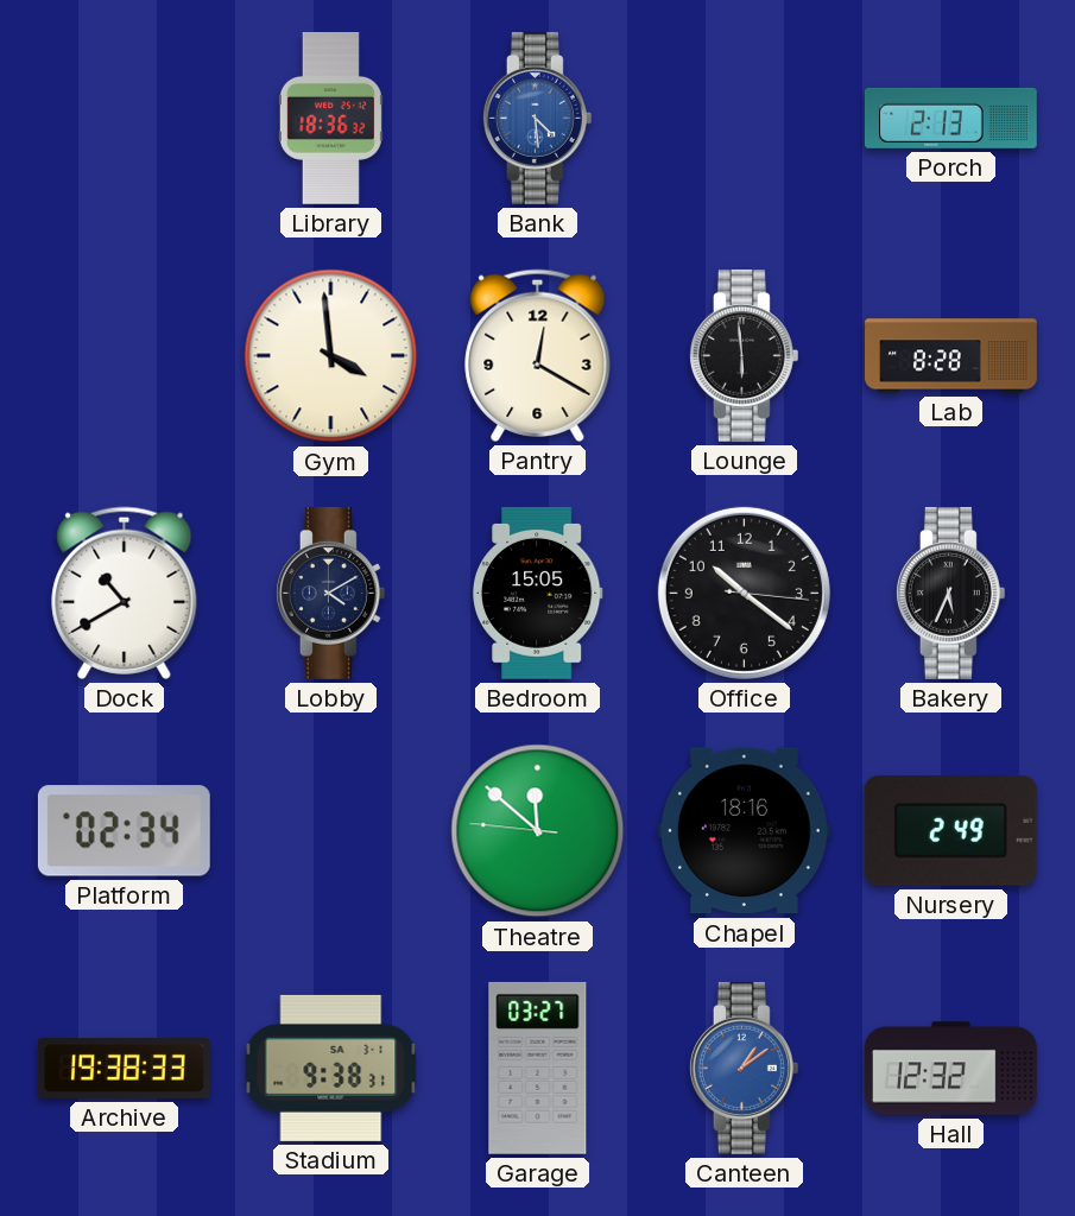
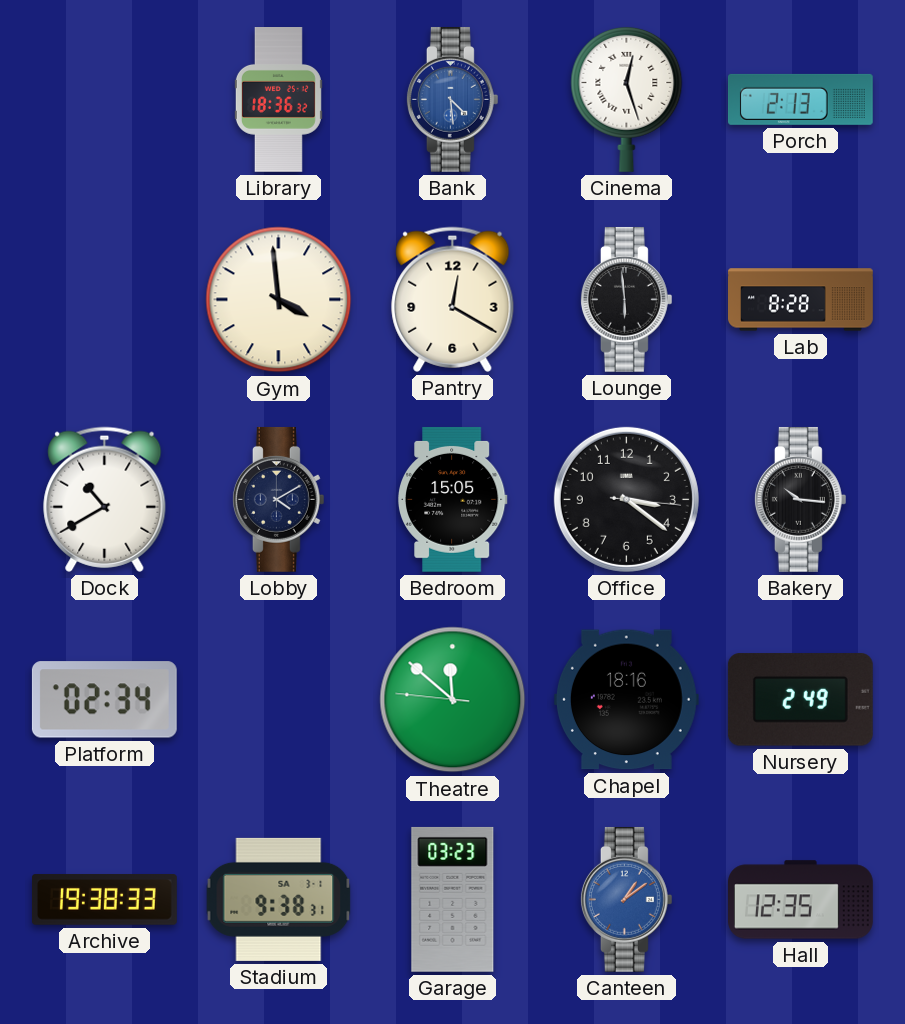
Cinema: none -> 12:27 (627, 99)
Office: 10:21 -> 3:21 (626, 499)
Bakery: 5:34 -> 10:16 (800, 499)
Garage: 03:27 -> 03:23 (453, 899)
Hall: 12:32 -> 12:35 (801, 900)
